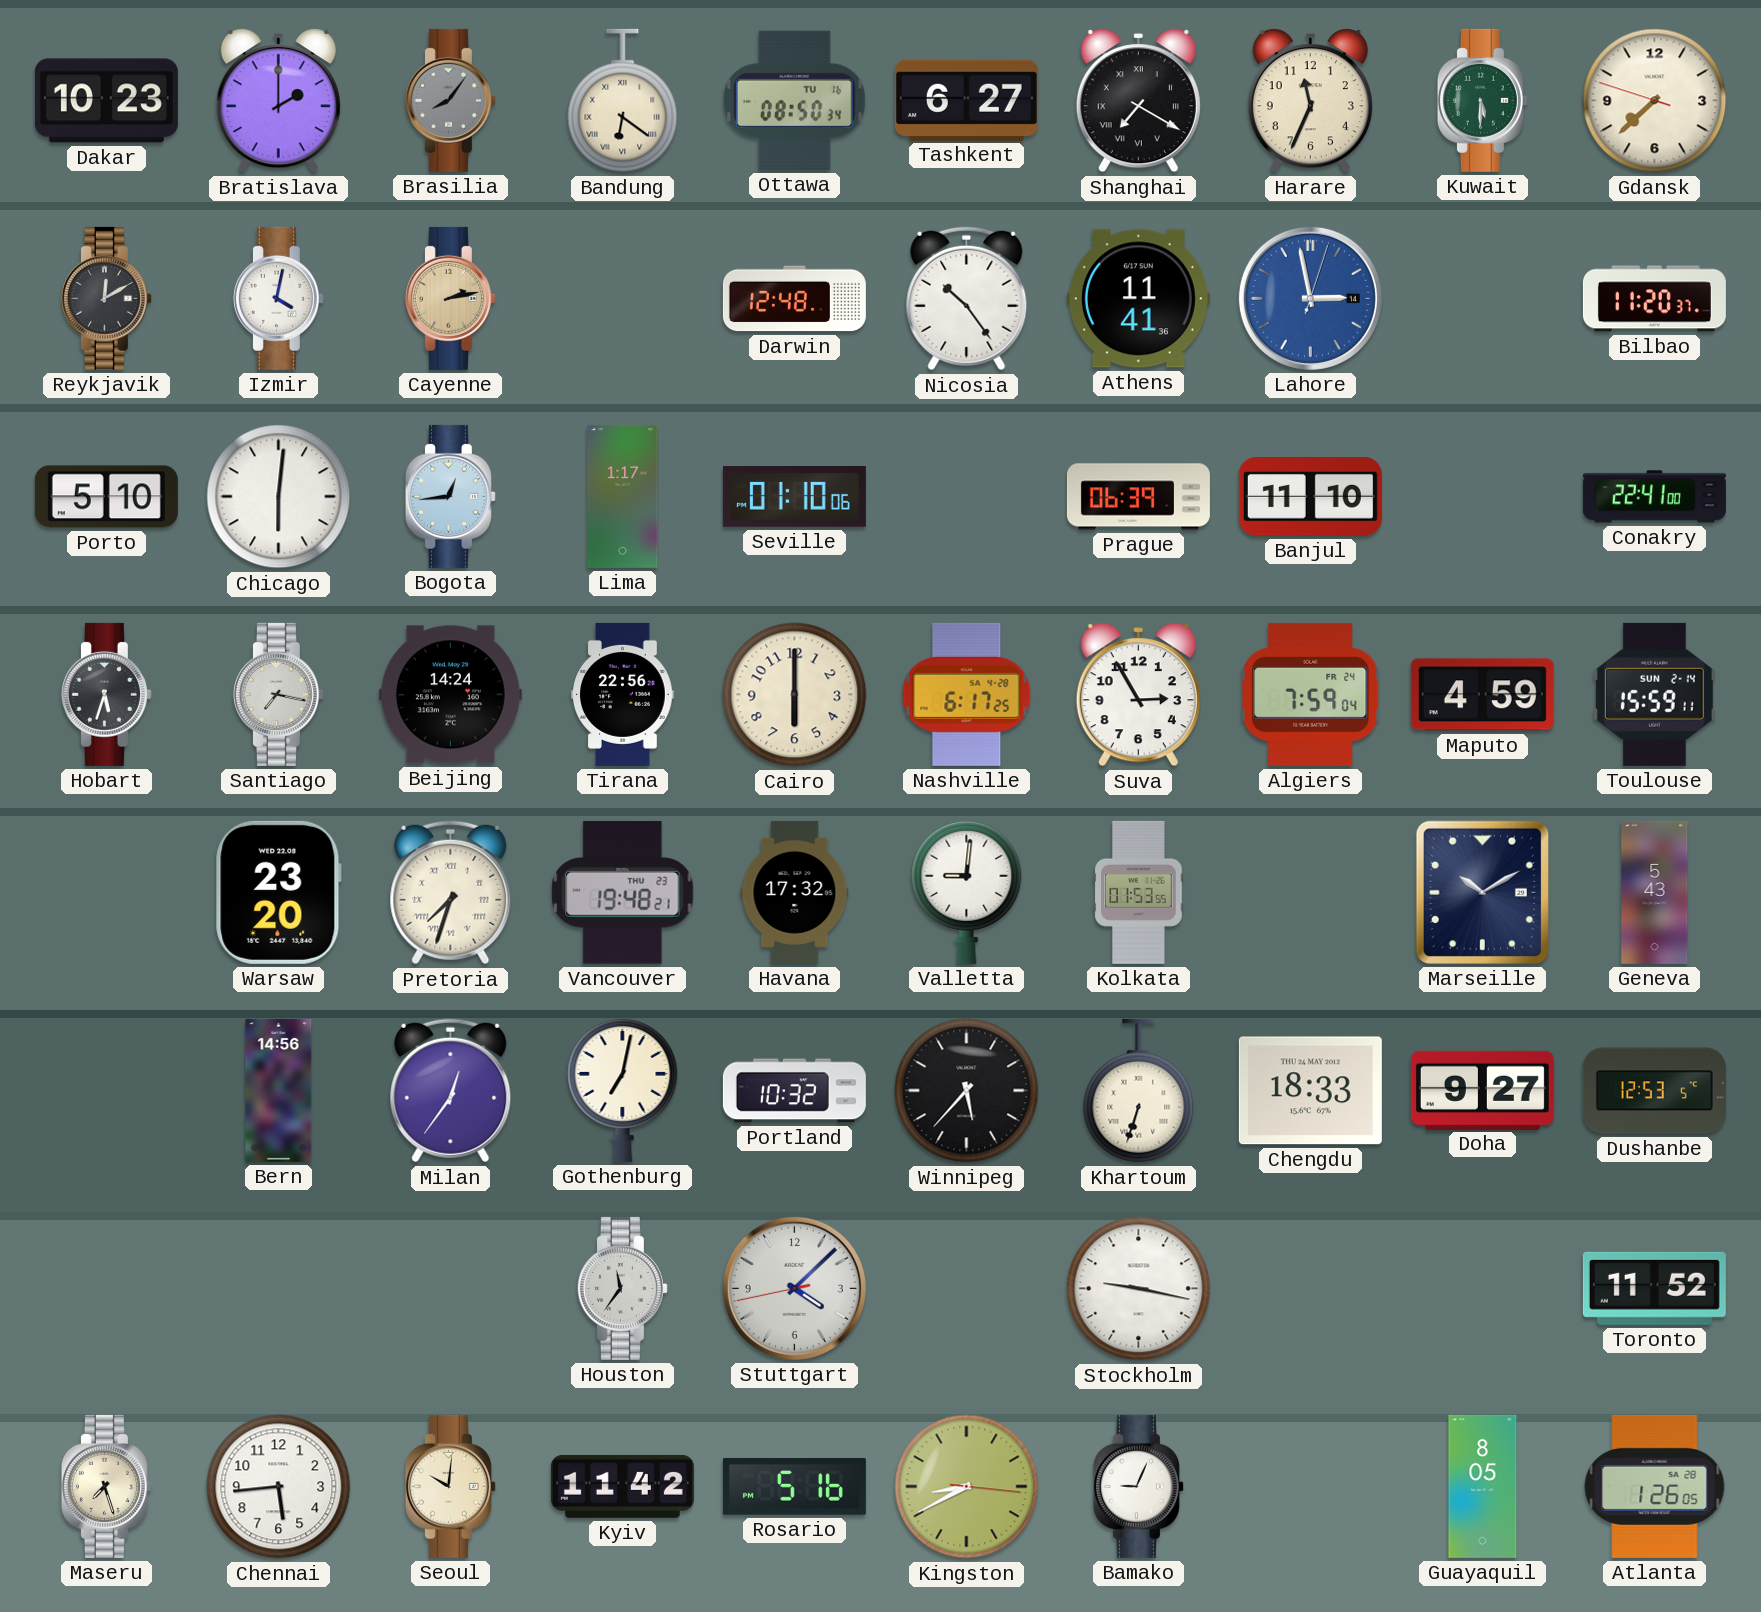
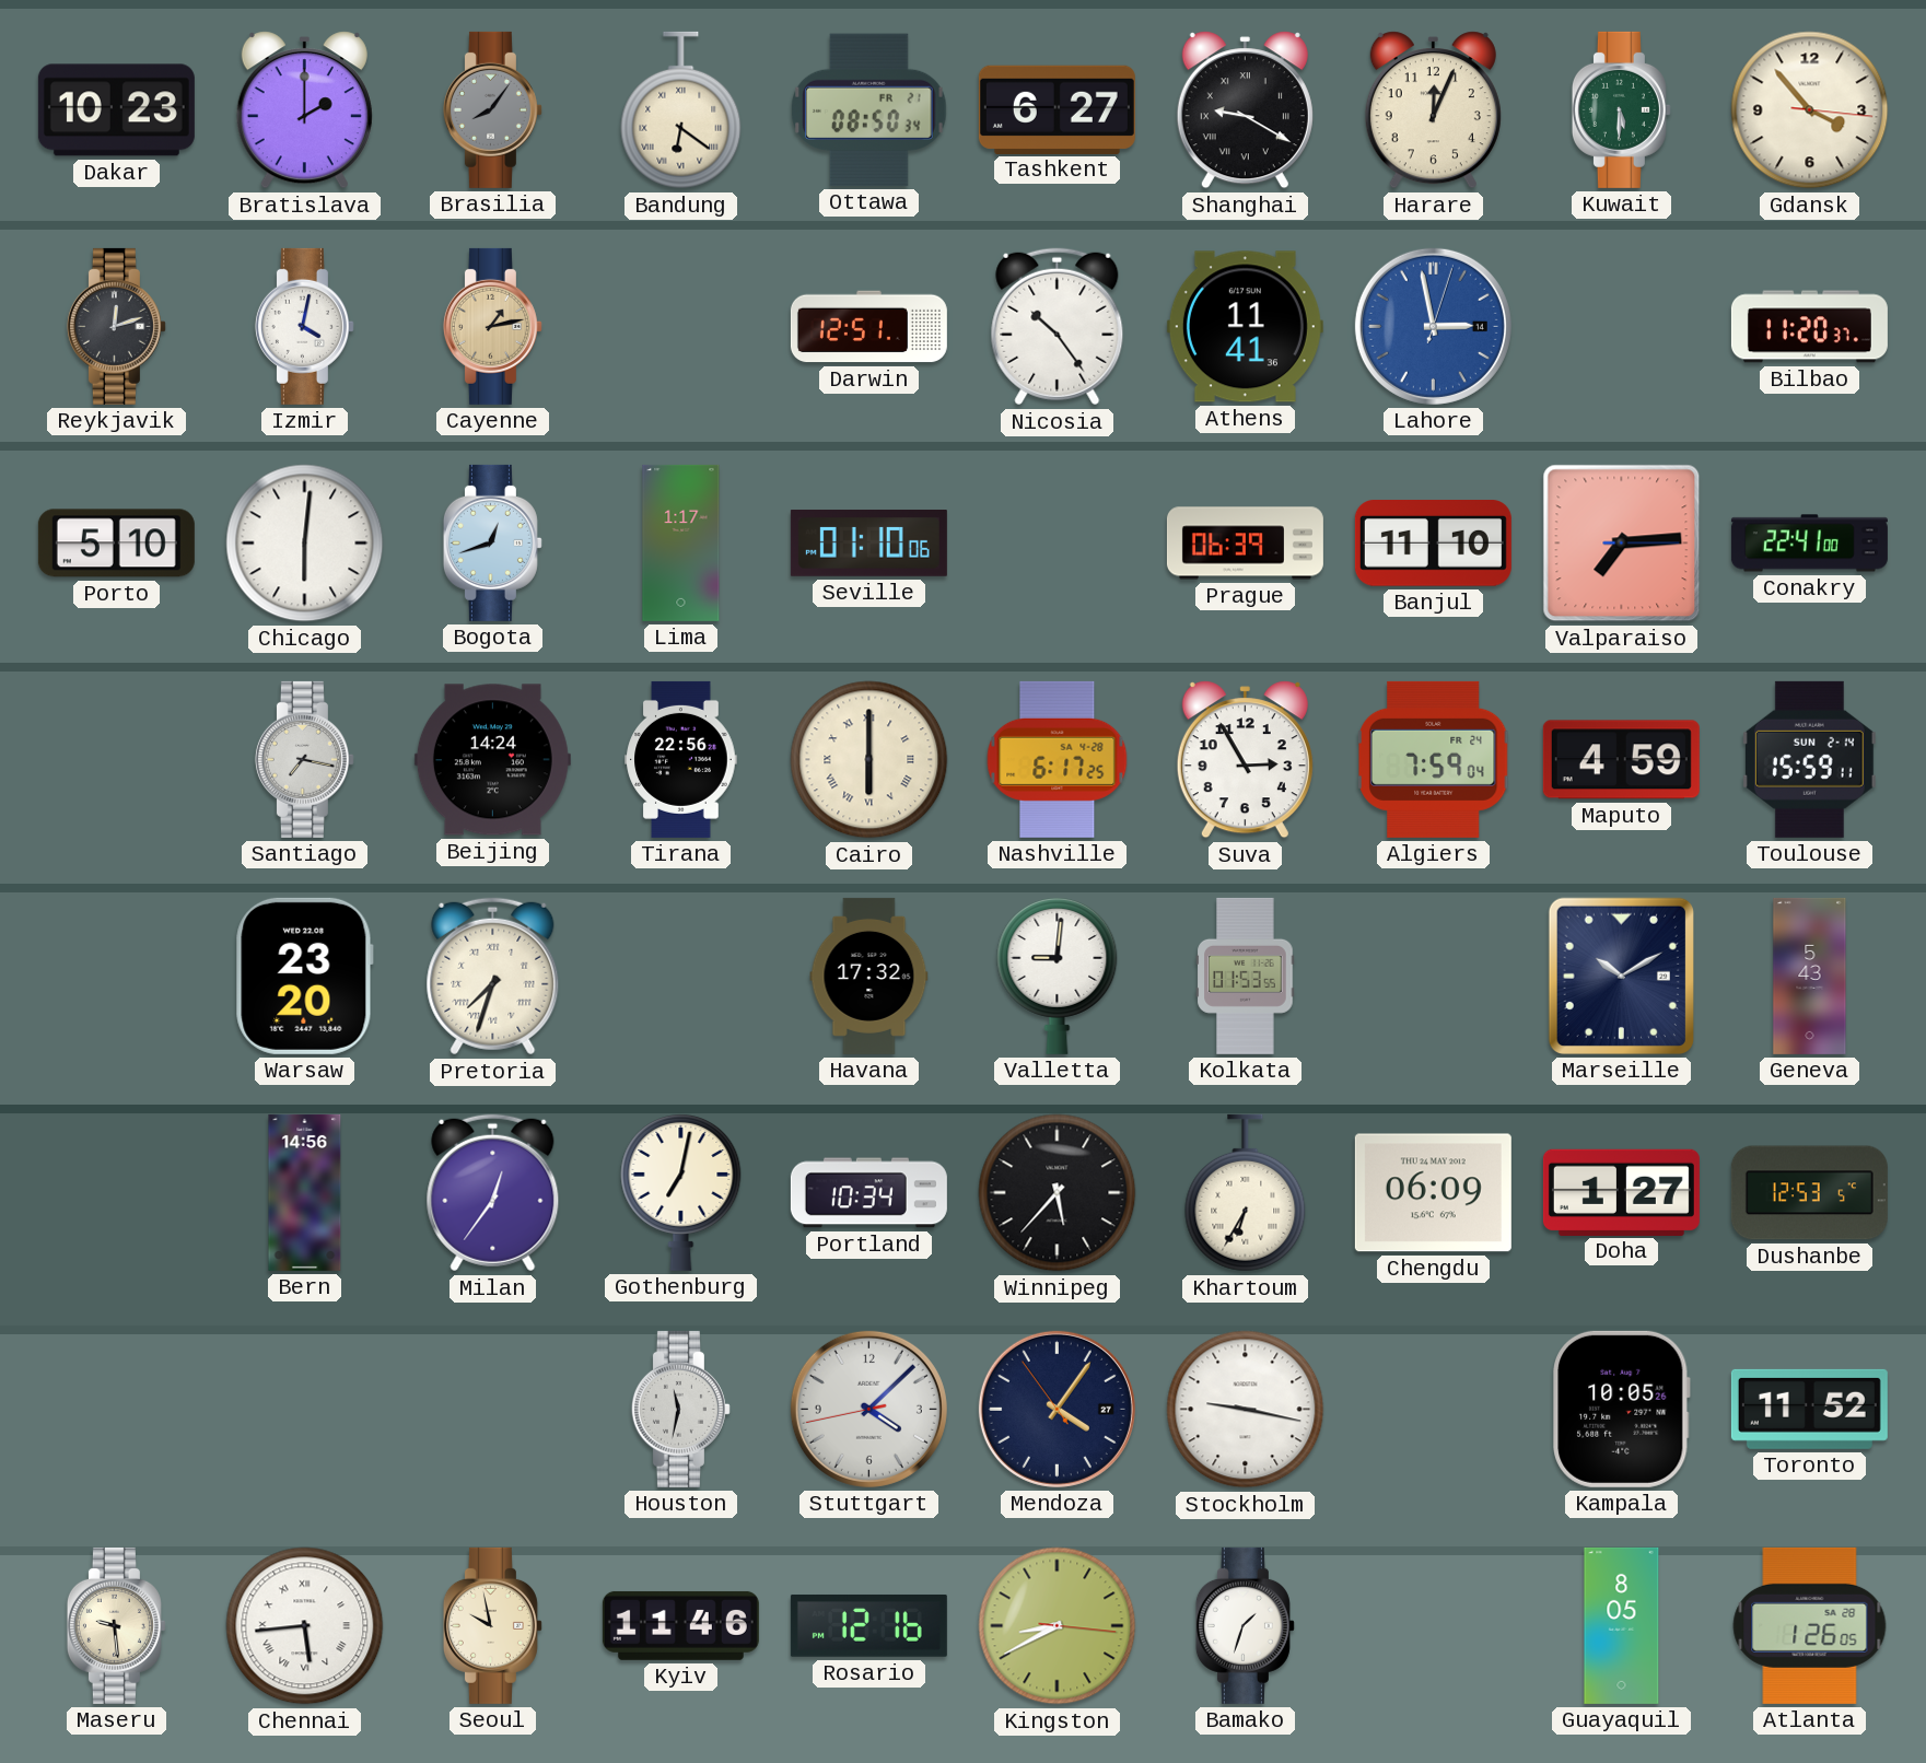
Ottawa date: TU 16 -> FR 21 (869, 109)
Shanghai: 7:20 -> 9:20 (1245, 110)
Harare: 11:34 -> 12:04 (1433, 110)
Gdansk: 7:37 -> 3:53 (1810, 110)
Reykjavik: 12:10 -> 12:12 (116, 326)
Cayenne: 2:13 -> 1:13 (492, 326)
Darwin: 12:48 -> 12:51 (868, 327)
Bogota: 12:44 -> 12:42 (492, 542)
Valparaiso: none -> 7:14 (1622, 544)
Hobart: 5:33 -> none (106, 694)
Cairo numerals: Arabic -> Roman (869, 760)
Vancouver: 19:48 -> none (623, 893)
Portland: 10:32 -> 10:34 (868, 1193)
Khartoum: 6:33 -> 6:35 (1246, 1193)
Chengdu: 18:33 -> 06:09 (1433, 1193)
Doha: 9:27 -> 1:27 (1621, 1192)
Houston: 11:36 -> 11:32 (680, 1409)
Mendoza: none -> 4:05 (1057, 1409)
Kampala: none -> 10:05 (1622, 1409)
Maseru: 7:27 -> 9:29 (116, 1625)
Chennai numerals: Arabic -> Roman (305, 1626)
Seoul: 10:01 -> 9:58 (492, 1625)
Kyiv: 11:42 -> 11:46 (680, 1625)
Rosario: 5:16 -> 12:16 (868, 1625)
Bamako: 9:04 -> 1:33 (1245, 1625)
